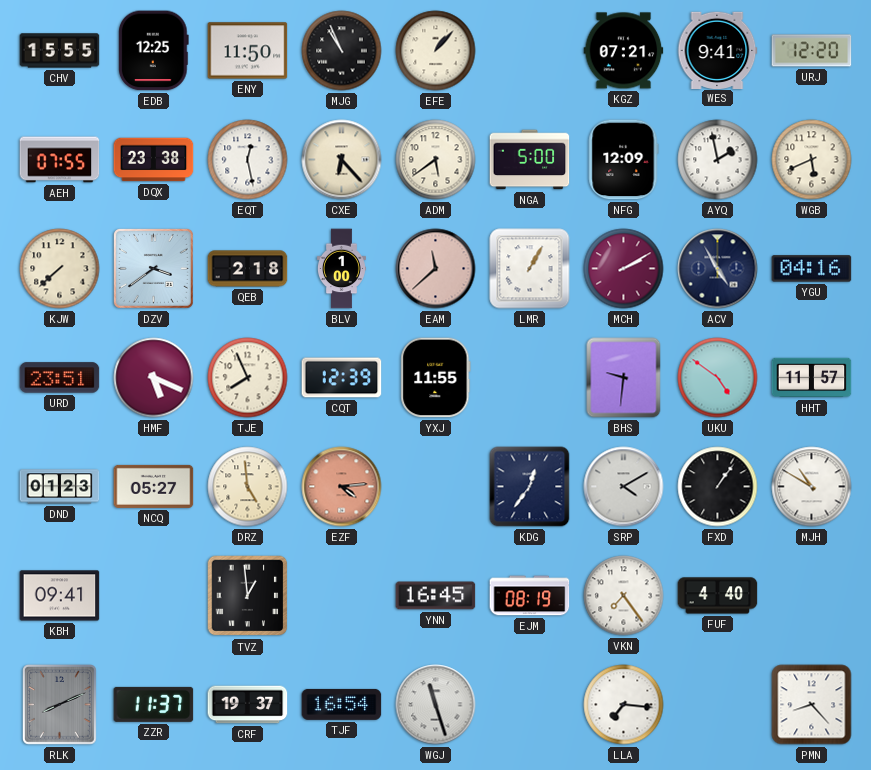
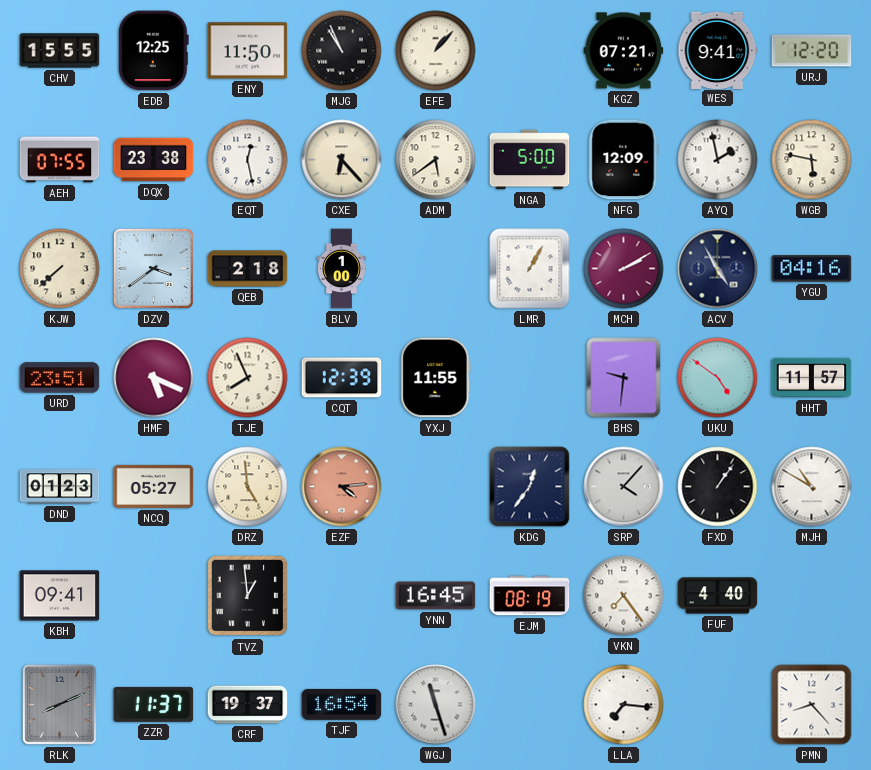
WGB: 5:41 -> 5:47 (812, 160)
EAM: 11:38 -> none (436, 269)
SRP: 4:10 -> 4:07 (624, 487)
